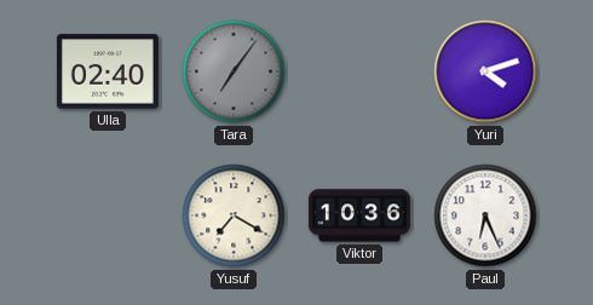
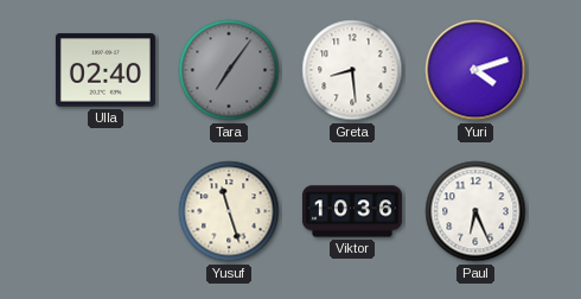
Greta: none -> 8:29 (352, 70)
Yusuf: 7:20 -> 11:27 (229, 211)
